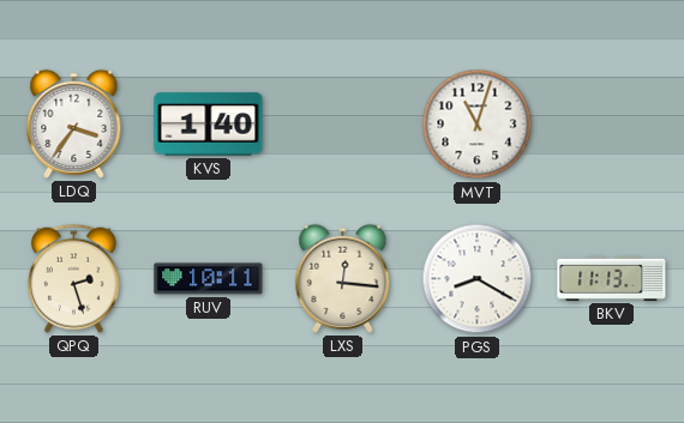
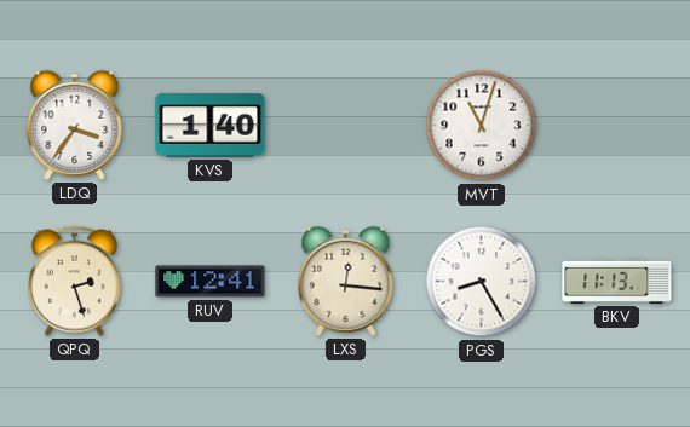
RUV: 10:11 -> 12:41 (211, 282)
PGS: 8:20 -> 8:25 (482, 282)
